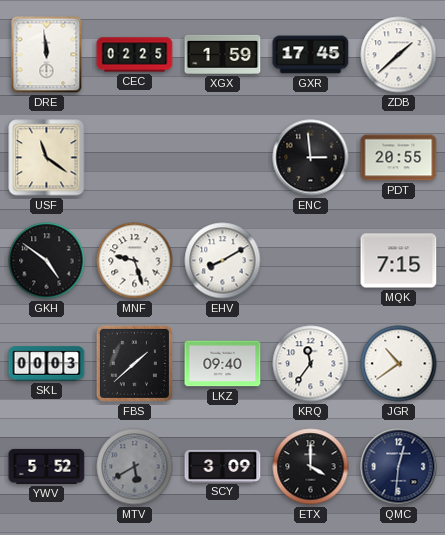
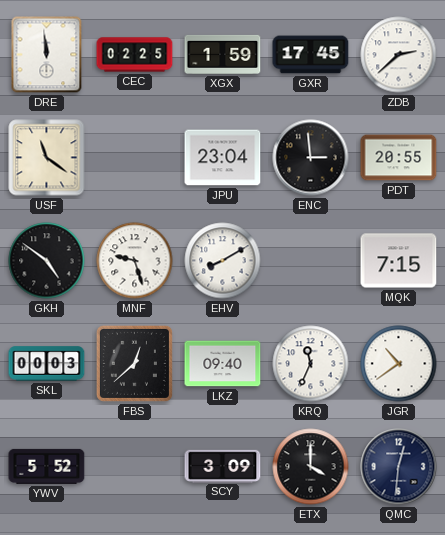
ZDB: 1:38 -> 2:38 (399, 55)
JPU: none -> 23:04 (223, 158)
FBS: 1:38 -> 12:38 (134, 363)
KRQ: 11:36 -> 11:34 (311, 364)
MTV: 5:40 -> none (135, 467)
